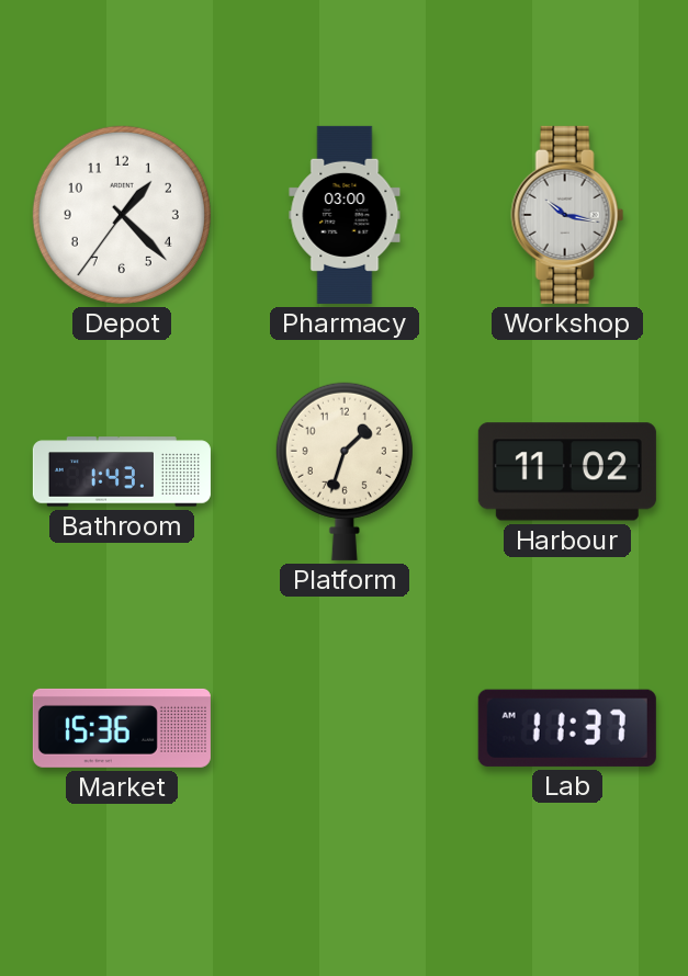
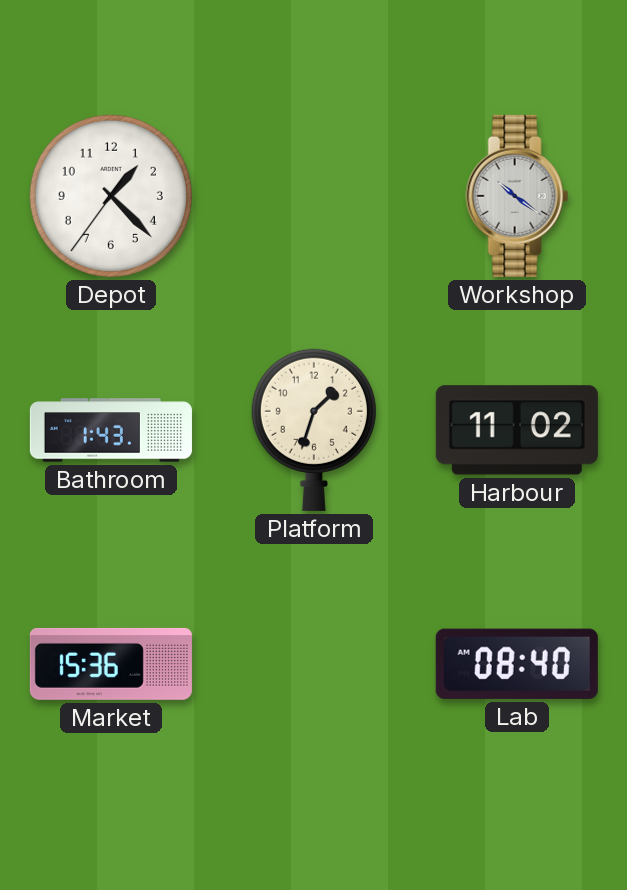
Pharmacy: 03:00 -> none (345, 215)
Workshop: 10:17 -> 10:21 (517, 196)
Lab: 11:37 -> 08:40 (517, 664)
